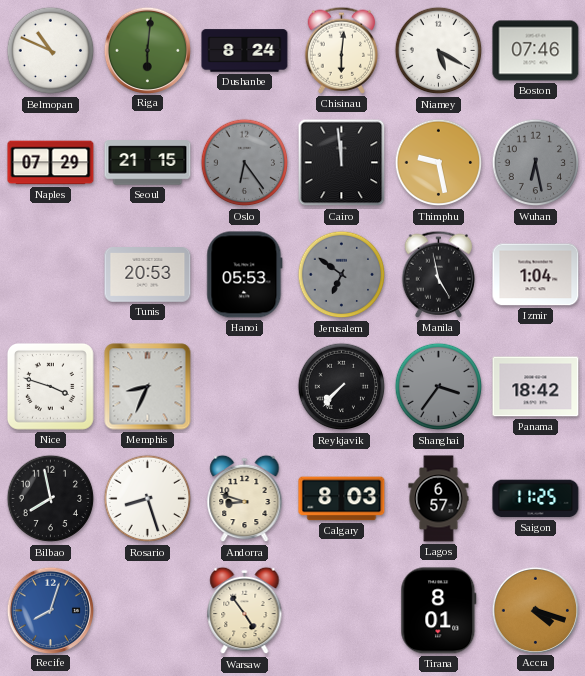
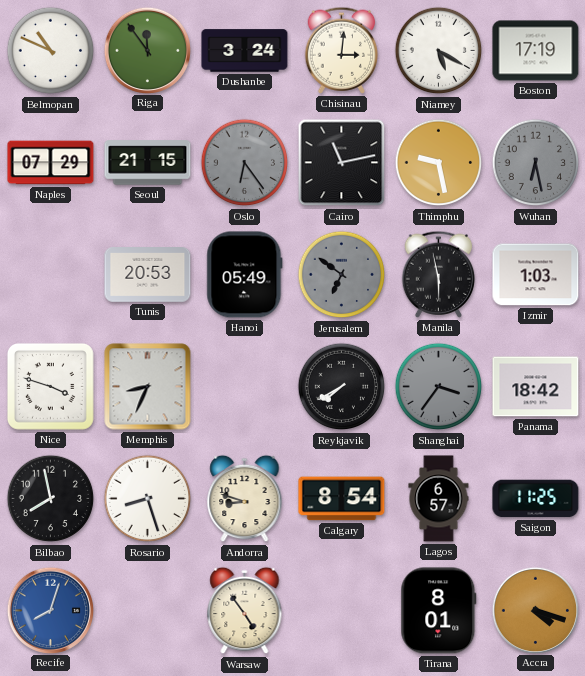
Riga: 6:01 -> 11:54 (147, 50)
Dushanbe: 8:24 -> 3:24 (245, 51)
Chisinau: 6:01 -> 3:01 (342, 50)
Boston: 07:46 -> 17:19 (536, 51)
Cairo: 11:59 -> 11:13 (342, 163)
Hanoi: 05:53 -> 05:49 (245, 275)
Manila: 4:58 -> 5:58 (439, 274)
Izmir: 1:04 -> 1:03 (536, 275)
Reykjavik: 7:37 -> 7:40 (342, 387)
Calgary: 8:03 -> 8:54 (342, 499)
